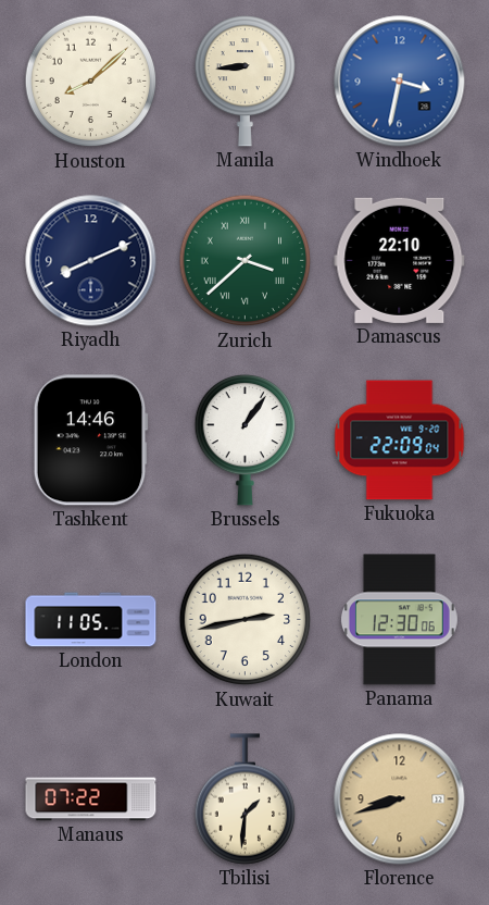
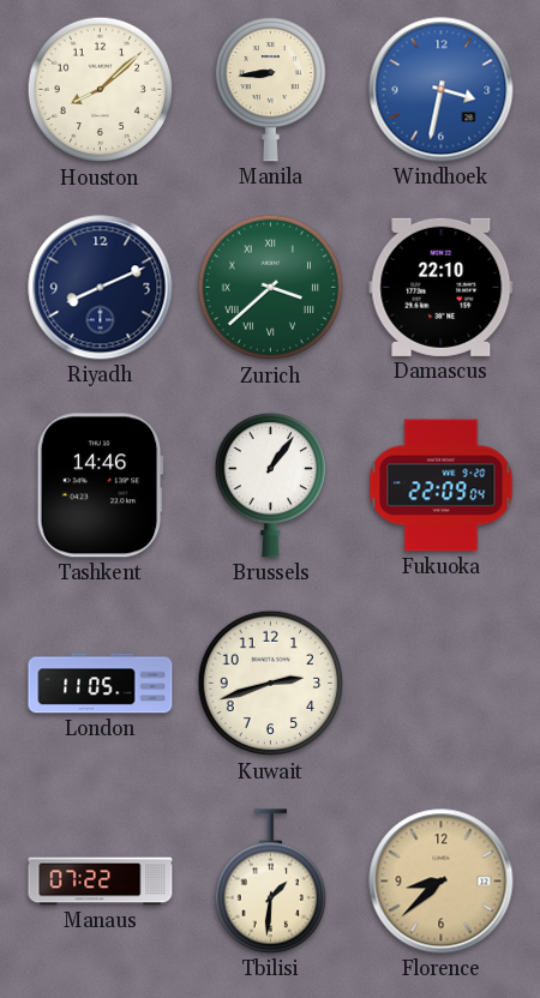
Kuwait: 2:43 -> 2:42 (271, 684)
Panama: 12:30 -> none (399, 620)
Florence: 8:42 -> 8:38 (442, 882)
